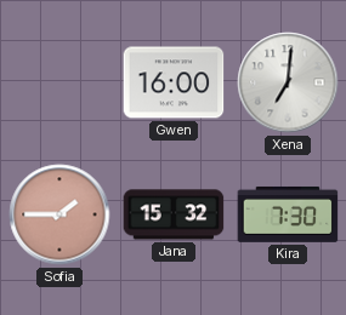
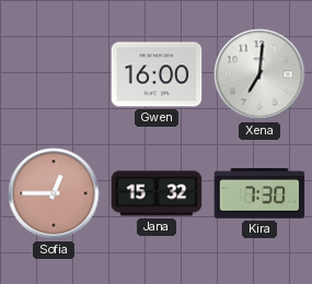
Sofia: 1:45 -> 12:45 (54, 193)
